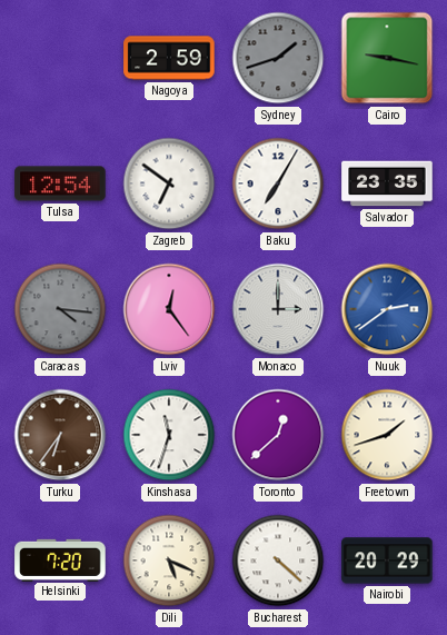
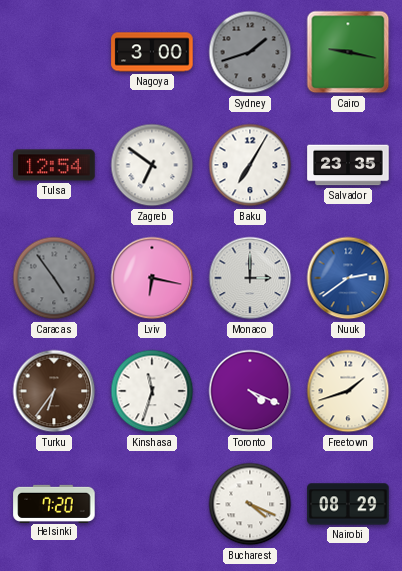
Nagoya: 2:59 -> 3:00 (152, 52)
Caracas: 4:16 -> 4:54 (54, 278)
Lviv: 12:24 -> 6:17 (152, 278)
Toronto: 12:38 -> 4:19 (250, 391)
Dili: 5:19 -> none (169, 560)
Bucharest: 4:22 -> 4:19 (250, 504)
Nairobi: 20:29 -> 08:29 (348, 504)
